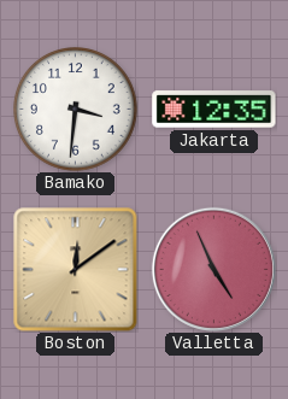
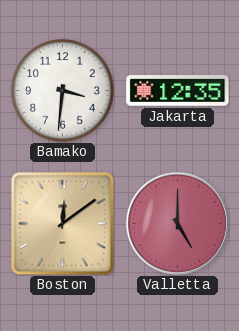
Valletta: 4:56 -> 5:00 (177, 223)
